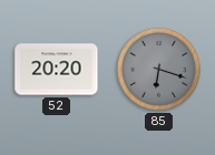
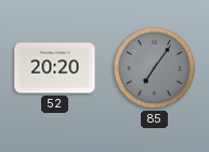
85: 6:18 -> 7:06 (154, 67)
